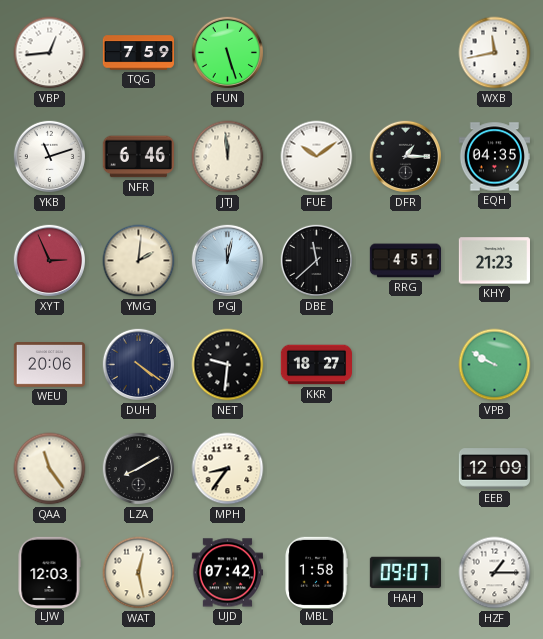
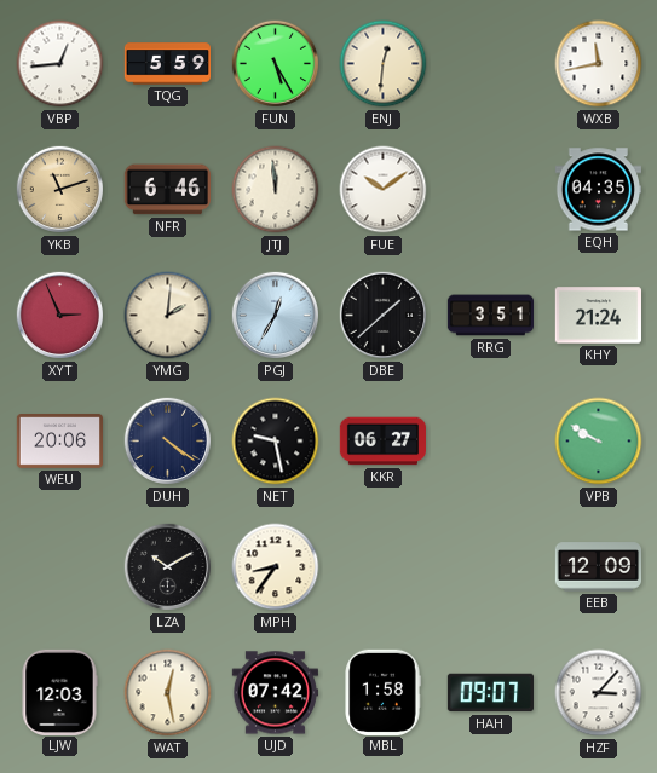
TQG: 7:59 -> 5:59 (167, 64)
FUN: 5:27 -> 5:25 (276, 64)
ENJ: none -> 12:31 (384, 64)
YKB dial: white -> champagne (60, 190)
DFR: 1:15 -> none (406, 157)
PGJ: 12:02 -> 12:35 (276, 316)
DBE: 11:38 -> 1:38 (384, 316)
RRG: 4:51 -> 3:51 (490, 316)
KHY: 21:23 -> 21:24 (598, 316)
NET: 9:31 -> 9:28 (276, 442)
KKR: 18:27 -> 06:27 (382, 442)
QAA: 11:24 -> none (50, 469)
LZA: 8:10 -> 10:10 (168, 567)
HZF: 1:15 -> 3:07 (599, 693)
